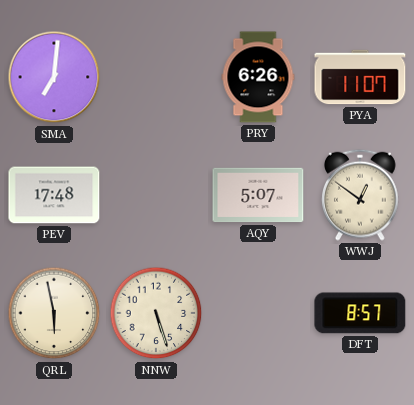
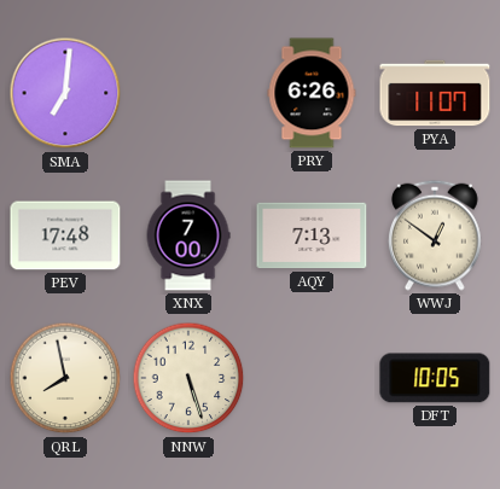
XNX: none -> 7:00 (188, 235)
AQY: 5:07 -> 7:13 (312, 235)
QRL: 5:58 -> 7:58 (65, 378)
DFT: 8:57 -> 10:05 (435, 378)
